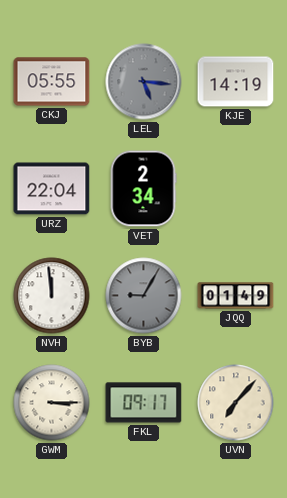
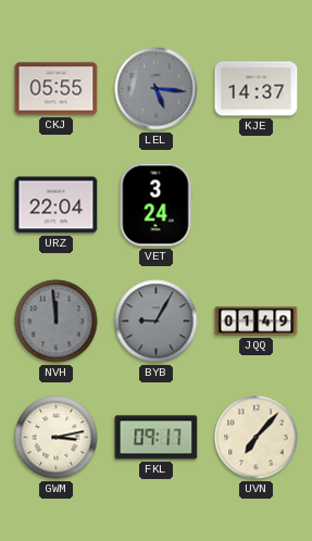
KJE: 14:19 -> 14:37 (257, 89)
VET: 2:34 -> 3:24 (155, 205)
NVH dial: white -> grey (57, 322)
GWM: 3:15 -> 3:13 (57, 438)
